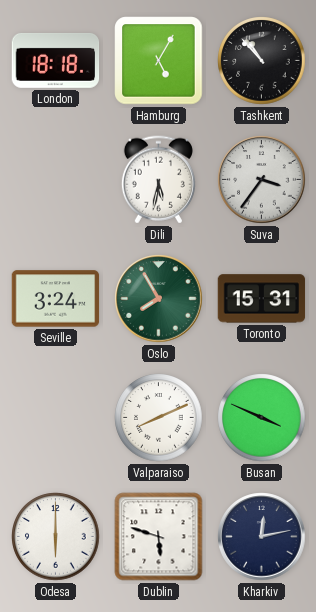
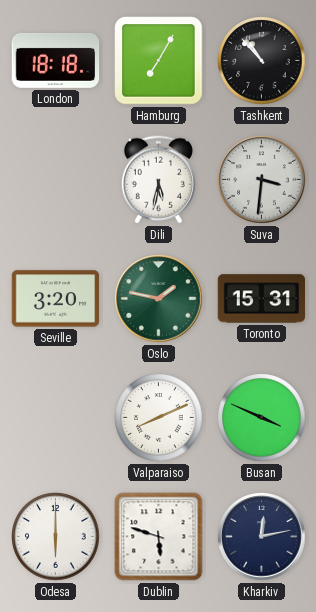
Hamburg: 5:05 -> 7:05 (159, 61)
Suva: 3:36 -> 3:31 (262, 180)
Seville: 3:24 -> 3:20 (56, 299)
Oslo: 7:55 -> 1:47 (159, 299)
